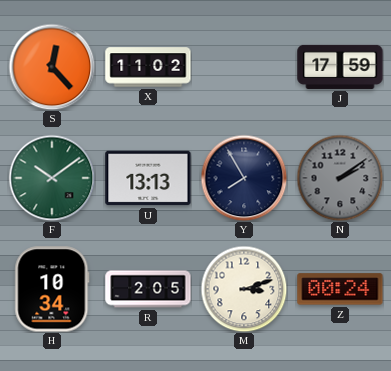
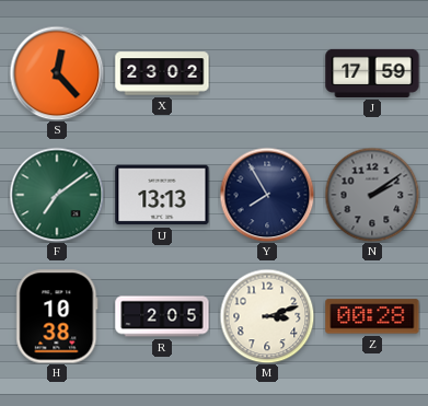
X: 11:02 -> 23:02 (162, 73)
F: 10:09 -> 7:09 (57, 195)
H: 10:34 -> 10:38 (57, 316)
Z: 00:24 -> 00:28 (372, 316)
